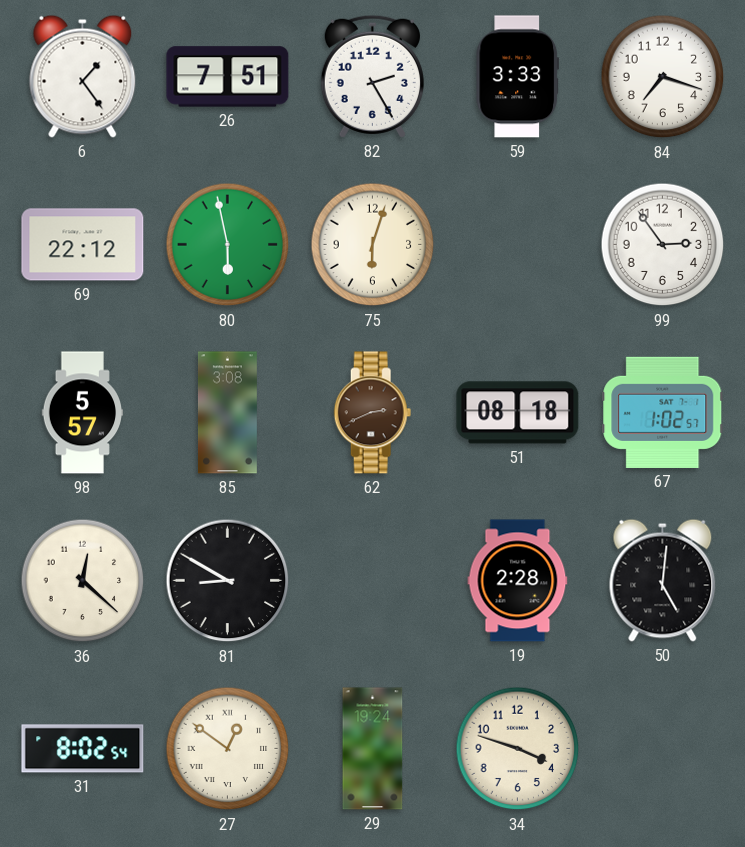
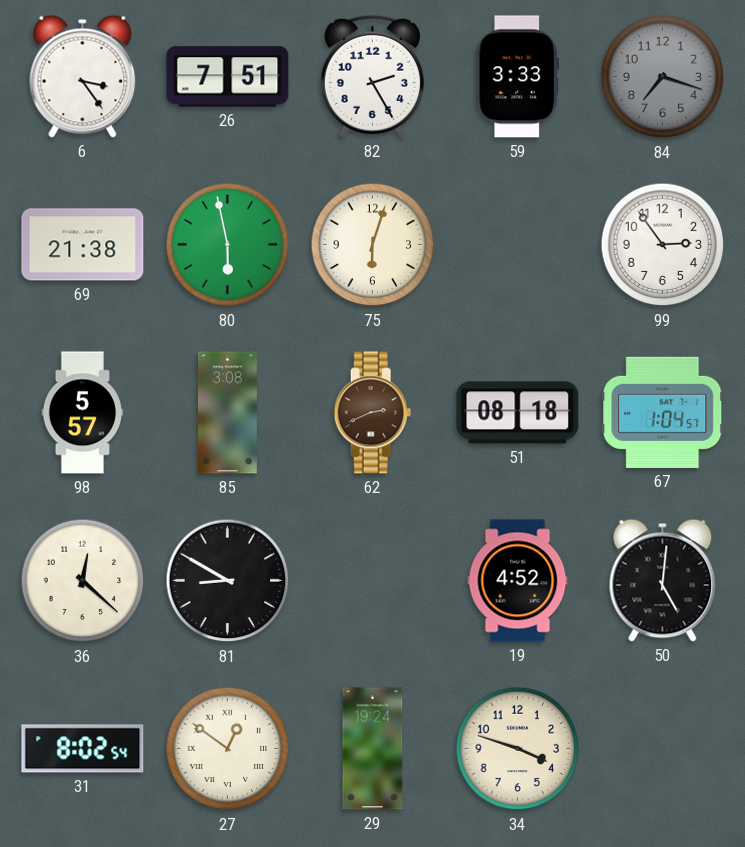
6: 1:24 -> 3:24 (83, 76)
84 dial: white -> grey (663, 77)
69: 22:12 -> 21:38 (83, 245)
67: 1:02 -> 1:04 (663, 412)
19: 2:28 -> 4:52 (518, 581)
